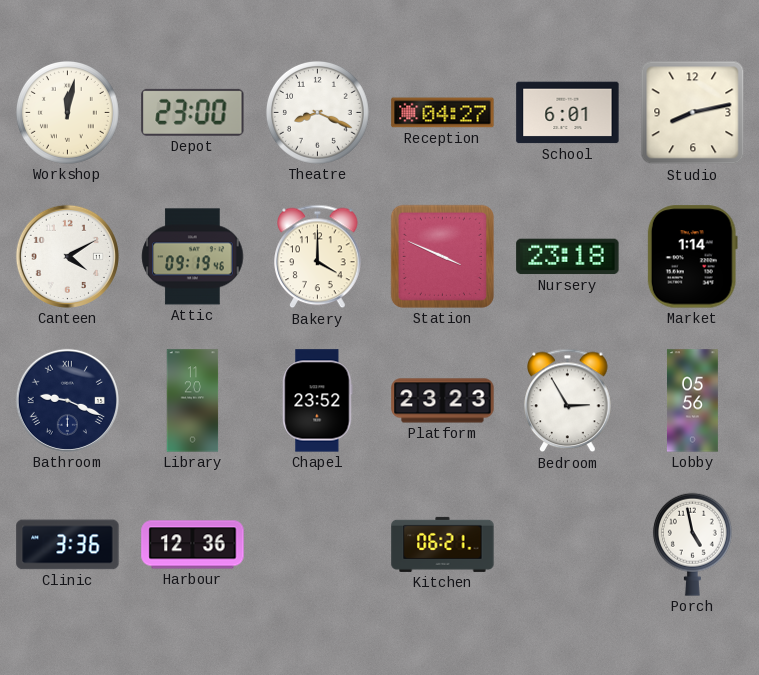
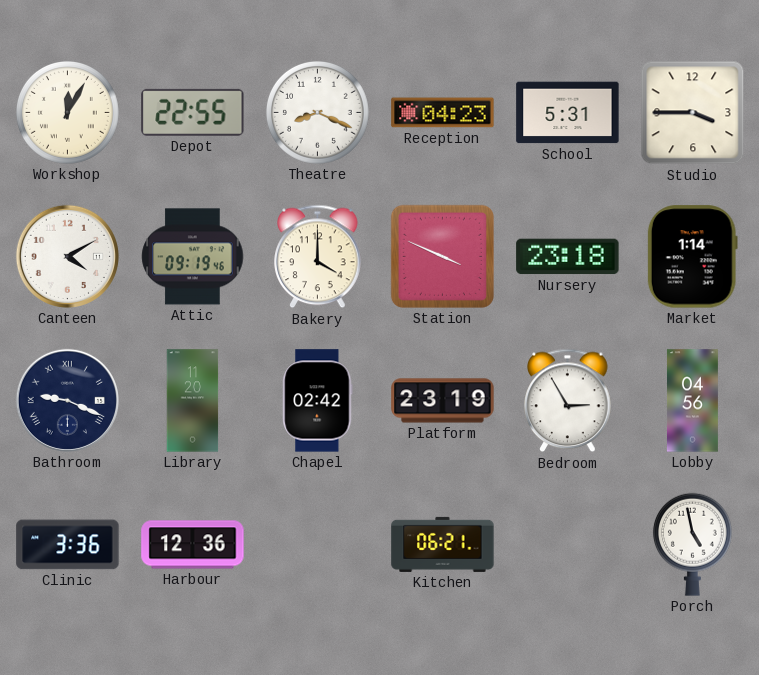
Workshop: 12:02 -> 12:05 (67, 112)
Depot: 23:00 -> 22:55 (193, 112)
Reception: 04:27 -> 04:23 (443, 113)
School: 6:01 -> 5:31 (568, 113)
Studio: 8:13 -> 3:45 (693, 113)
Chapel: 23:52 -> 02:42 (318, 401)
Platform: 23:23 -> 23:19 (443, 401)
Lobby: 05:56 -> 04:56 (692, 401)
